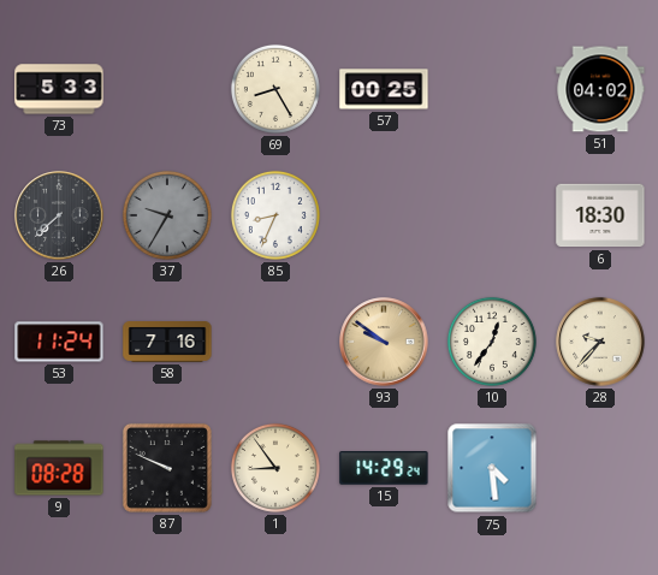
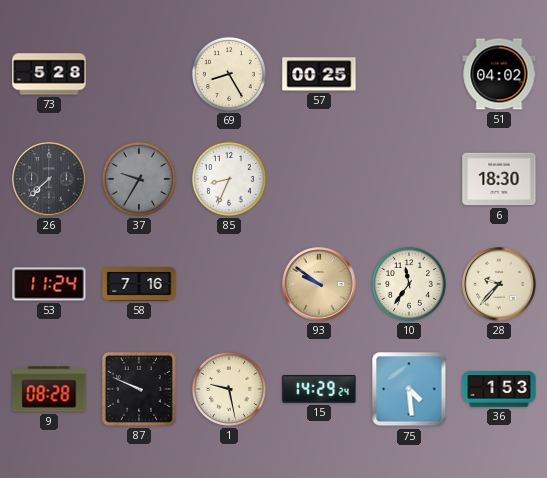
73: 5:33 -> 5:28 (49, 74)
10: 12:36 -> 11:36 (409, 284)
1: 8:54 -> 9:28 (229, 389)
36: none -> 1:53 (499, 389)
